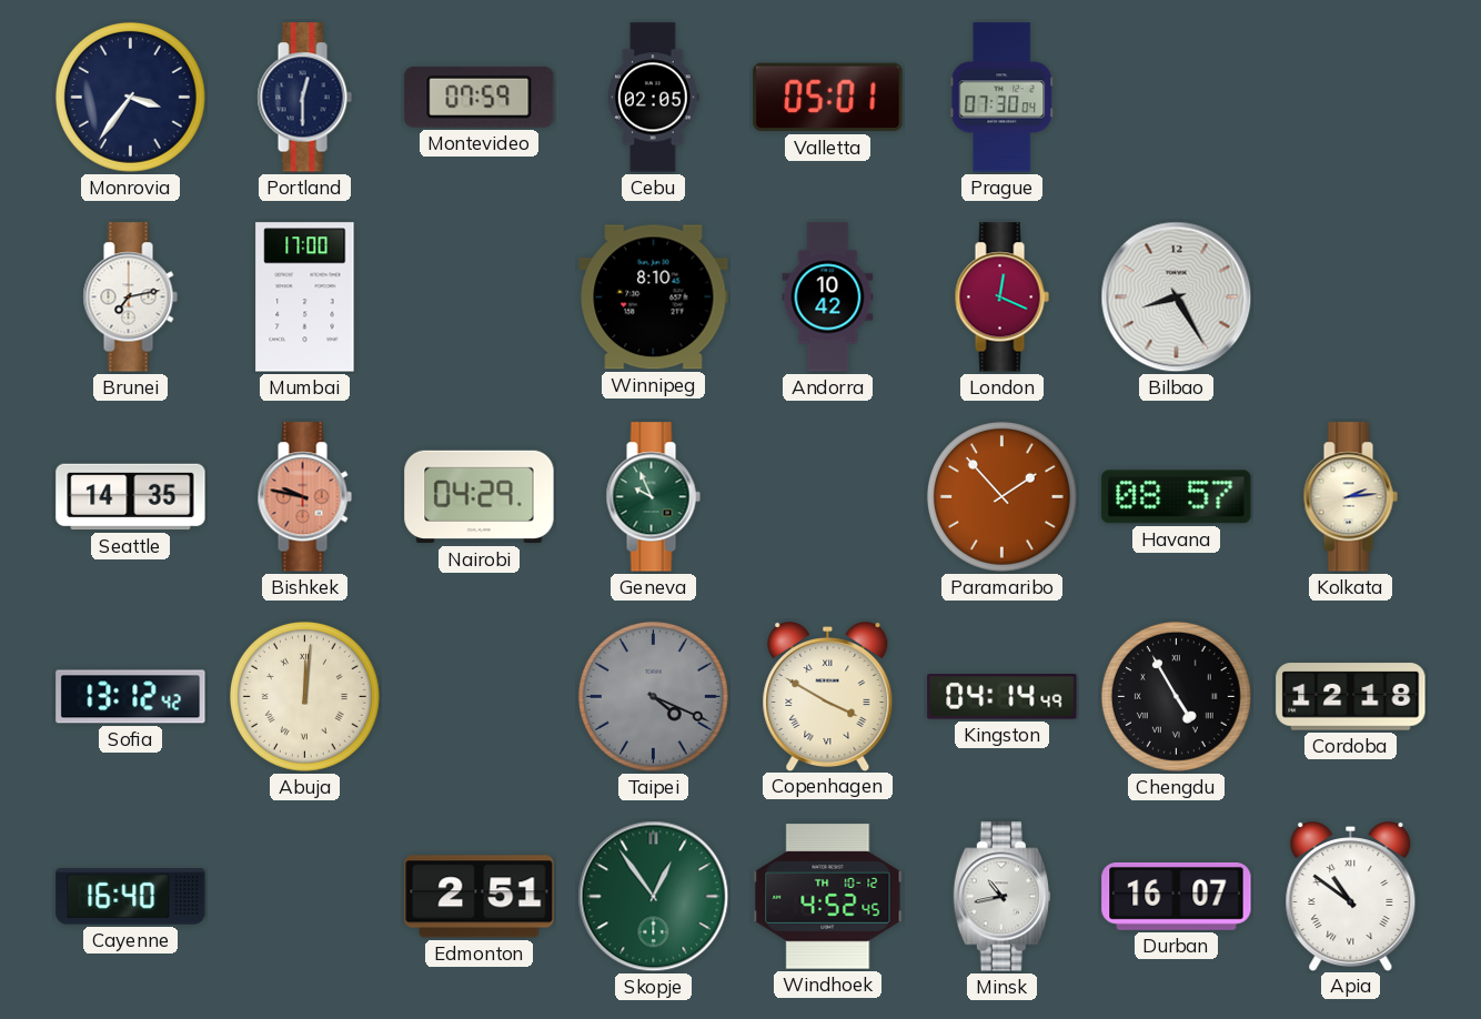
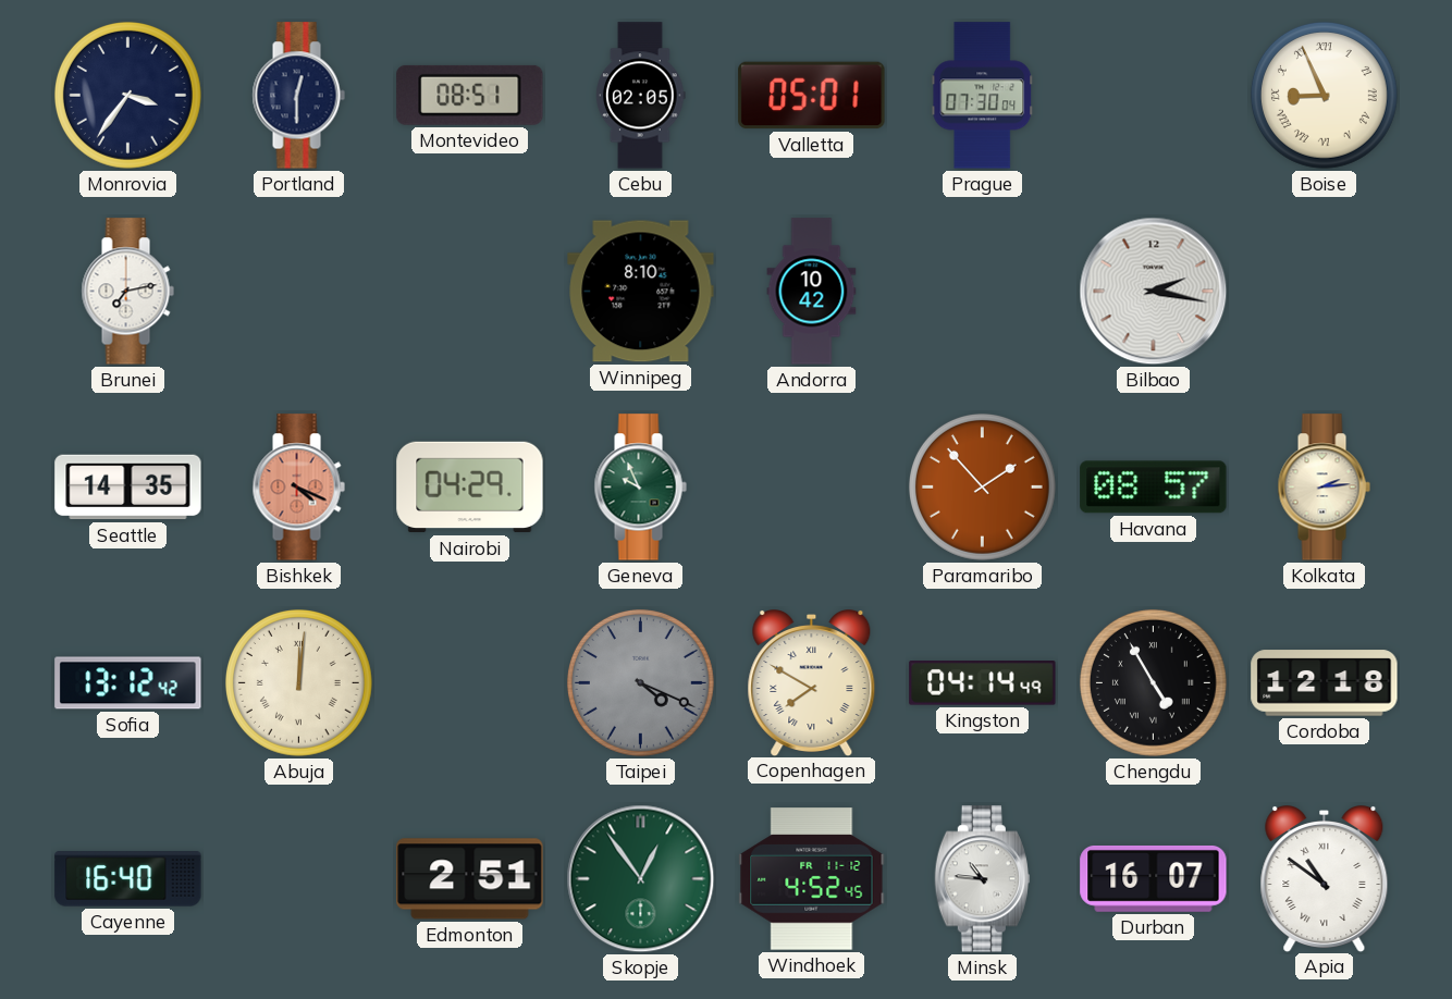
Montevideo: 07:59 -> 08:51 (470, 95)
Boise: none -> 8:56 (1324, 95)
Mumbai: 17:00 -> none (305, 297)
London: 12:19 -> none (1001, 297)
Bilbao: 8:25 -> 2:17 (1154, 292)
Bishkek: 9:47 -> 4:19 (298, 488)
Copenhagen: 3:50 -> 7:50 (812, 683)
Windhoek date: TH 10-12 -> FR 11-12 (812, 879)
Minsk: 10:43 -> 10:46 (982, 879)
